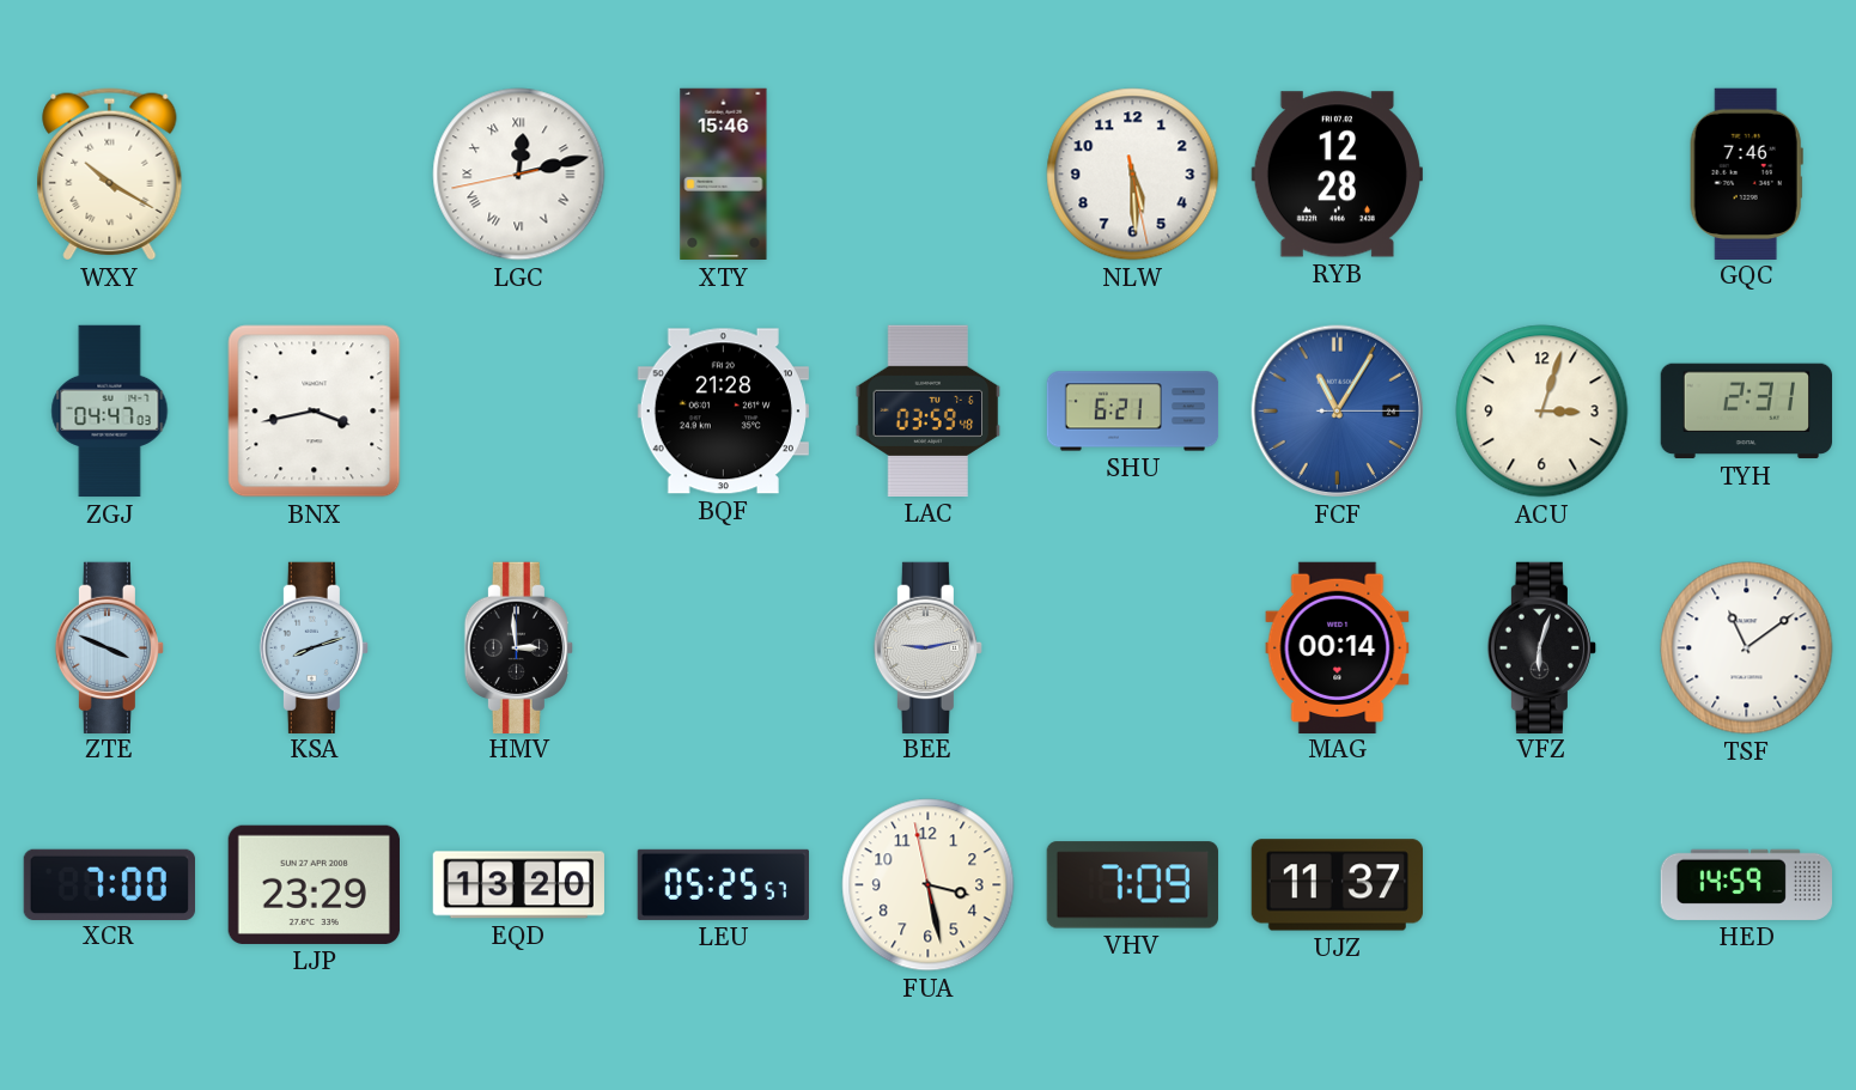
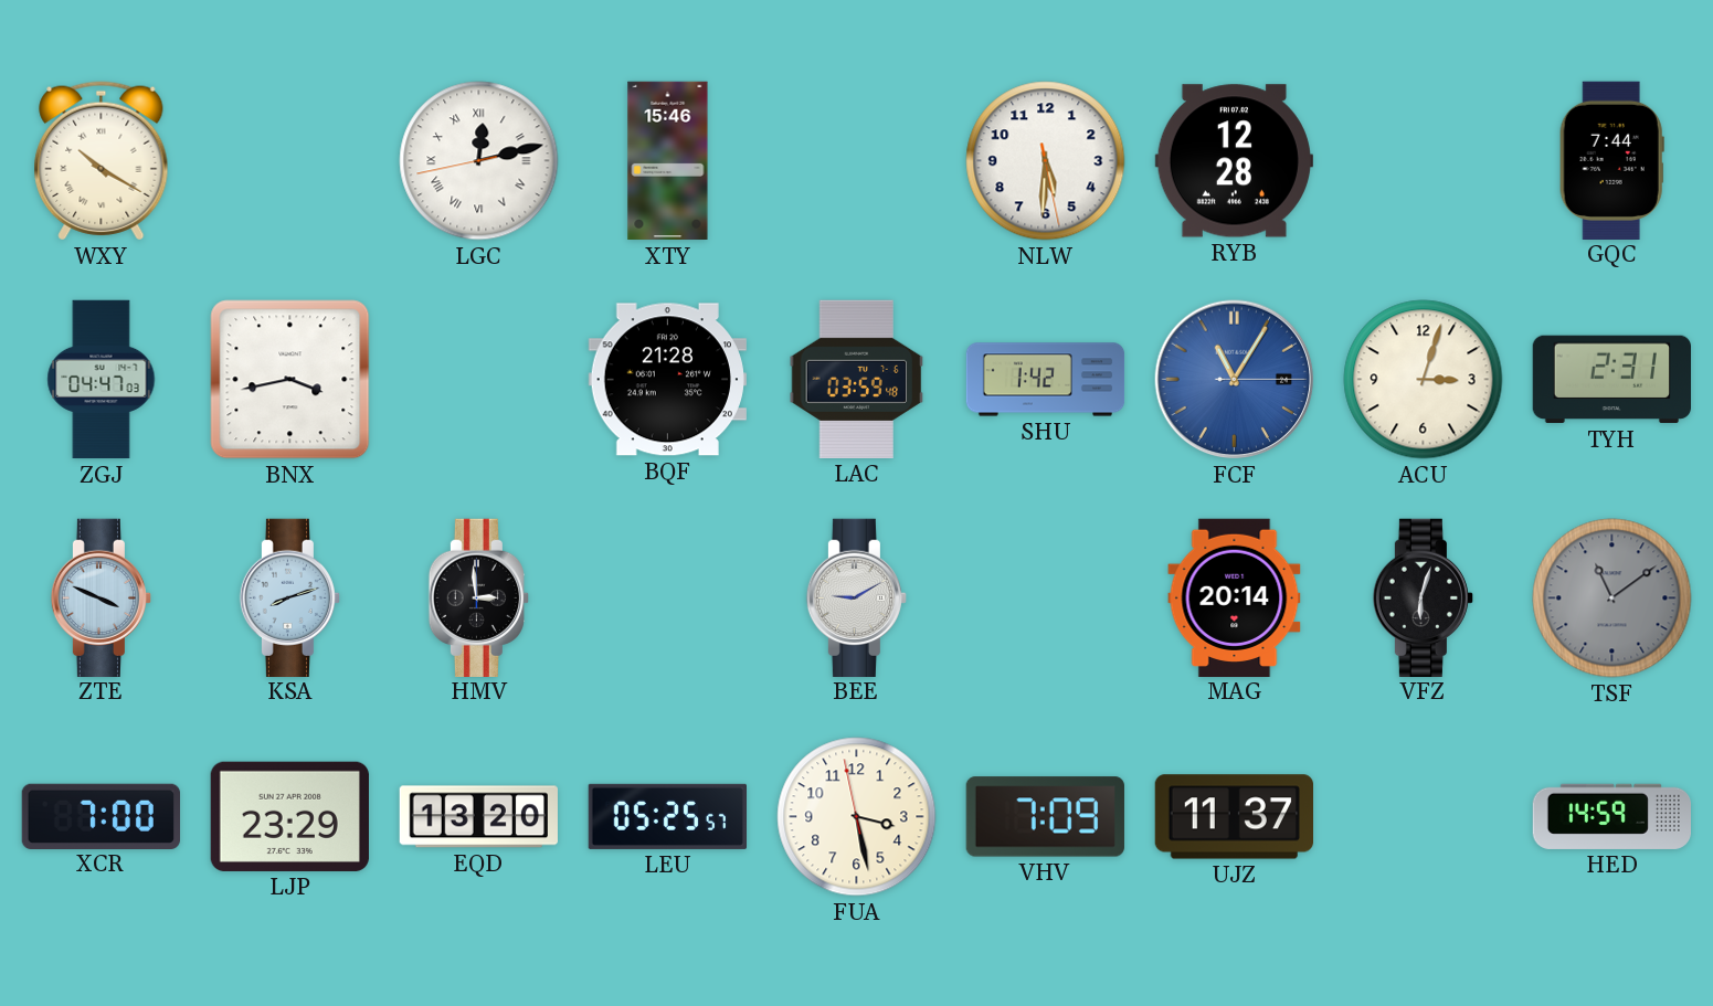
NLW: 5:29 -> 5:30 (1046, 161)
GQC: 7:46 -> 7:44 (1611, 160)
SHU: 6:21 -> 1:42 (1046, 380)
BEE: 9:13 -> 9:10 (856, 597)
MAG: 00:14 -> 20:14 (1235, 597)
TSF dial: white -> grey (1612, 599)
